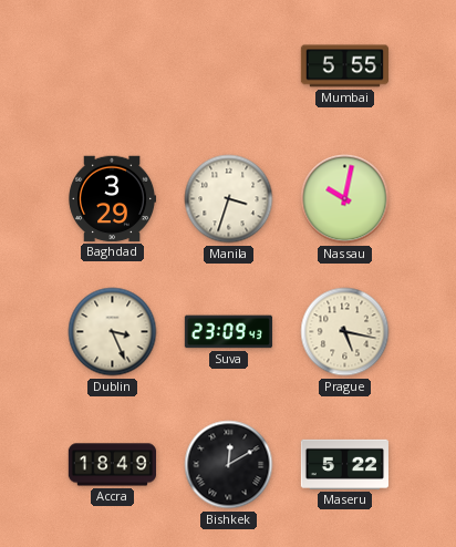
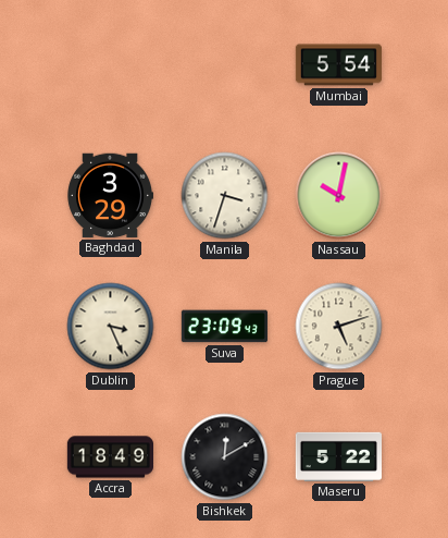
Mumbai: 5:55 -> 5:54 (338, 65)
Prague: 5:17 -> 5:12 (339, 327)
